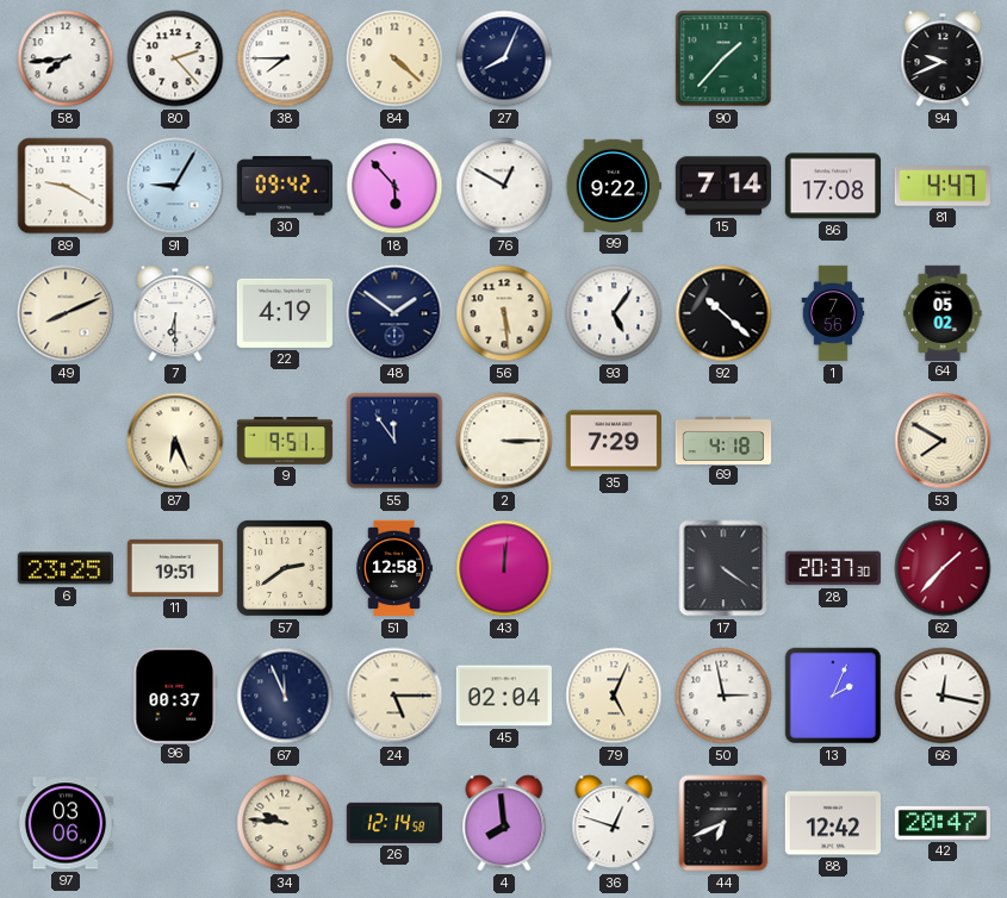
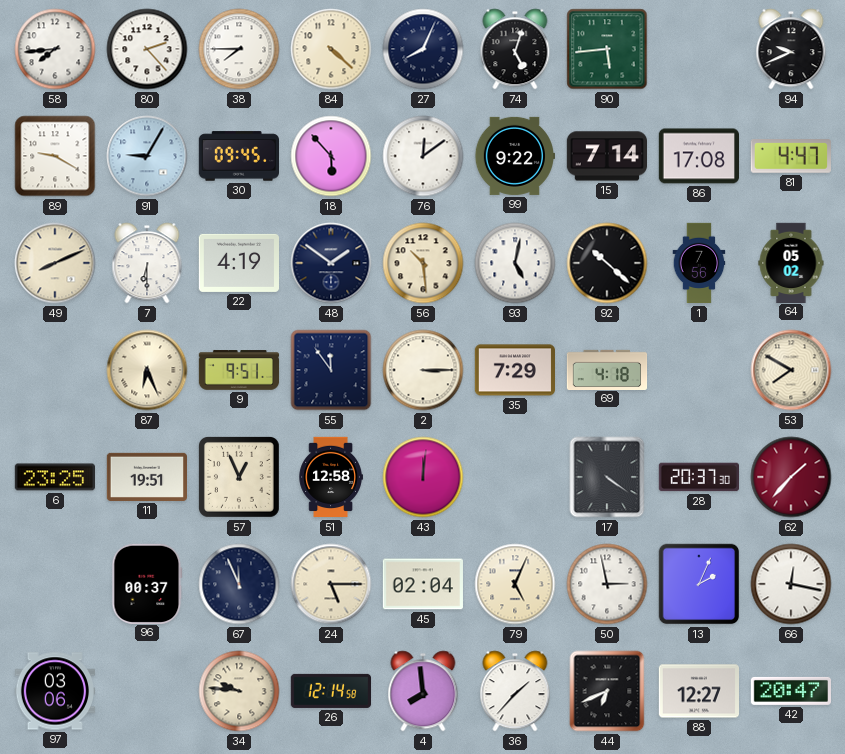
74: none -> 5:03 (515, 49)
90: 1:37 -> 5:44 (607, 49)
30: 09:42 -> 09:45 (238, 156)
76: 12:50 -> 12:09 (423, 156)
56: 5:29 -> 10:29 (423, 263)
93: 5:06 -> 5:02 (515, 263)
57: 2:39 -> 12:56 (239, 477)
36: 12:48 -> 1:37 (515, 691)
88: 12:42 -> 12:27 (698, 691)
